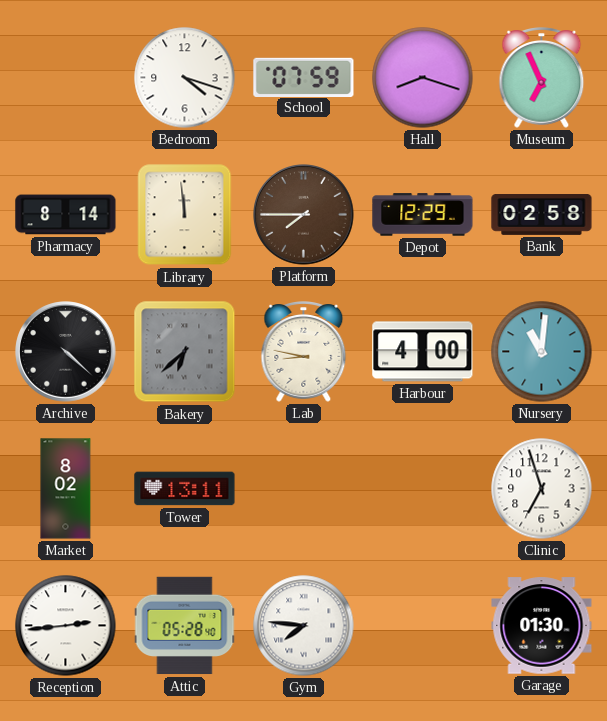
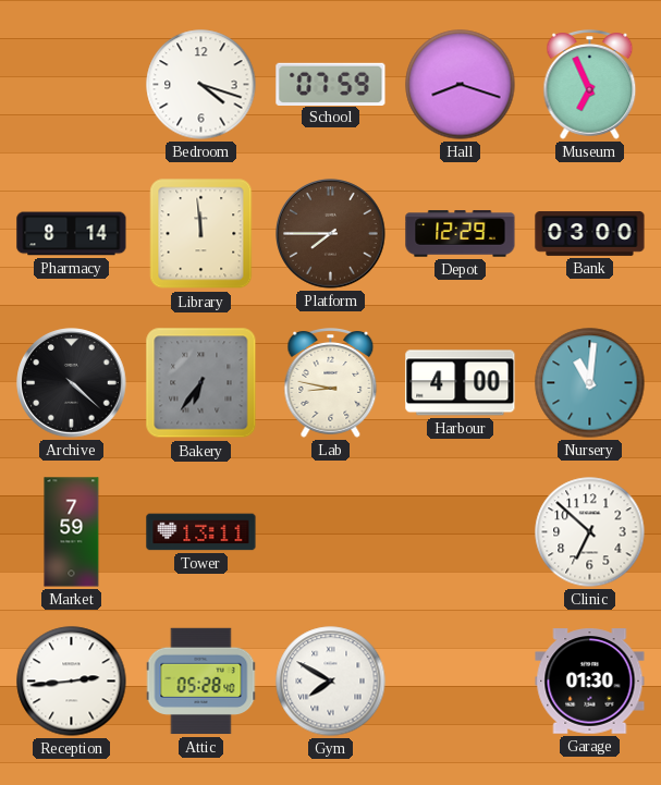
Bank: 02:58 -> 03:00 (590, 234)
Bakery: 6:38 -> 6:36 (201, 383)
Market: 8:02 -> 7:59 (72, 532)
Clinic: 6:57 -> 6:52 (590, 532)
Gym: 7:46 -> 7:50 (331, 682)
